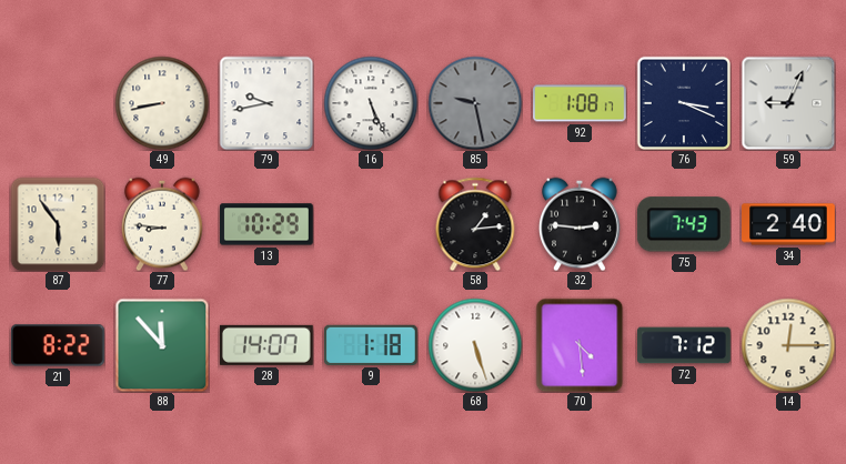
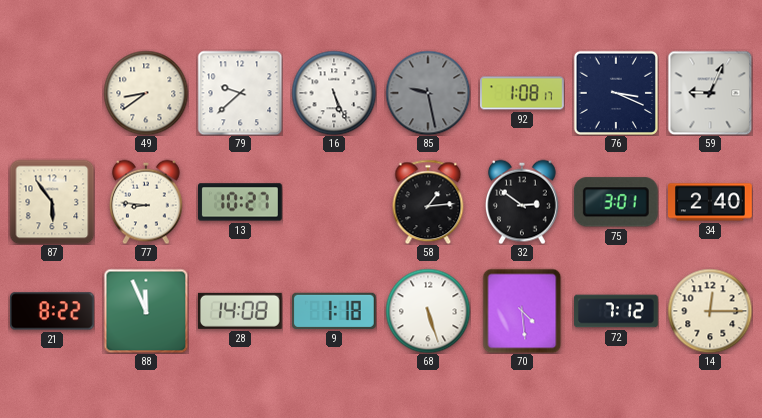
49: 8:43 -> 8:39 (146, 93)
79: 9:43 -> 9:38 (240, 93)
13: 10:29 -> 10:27 (241, 202)
32: 2:46 -> 2:51 (523, 202)
75: 7:43 -> 3:01 (616, 202)
88: 11:53 -> 11:56 (146, 311)
28: 14:07 -> 14:08 (240, 311)
